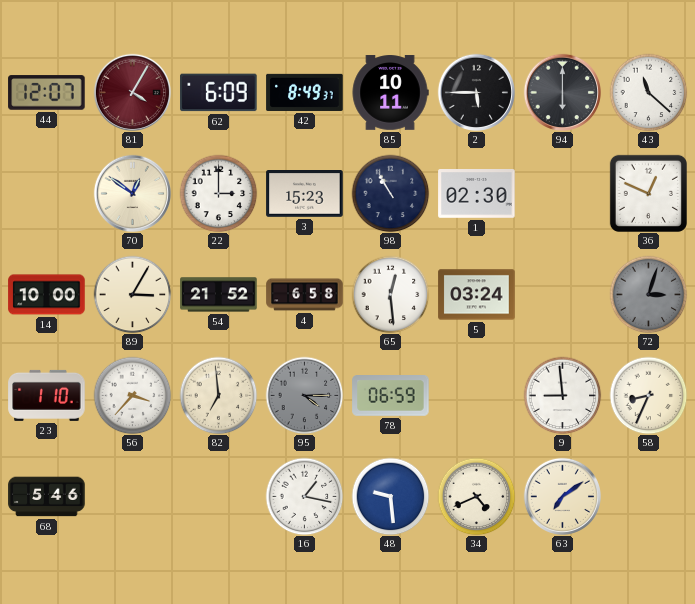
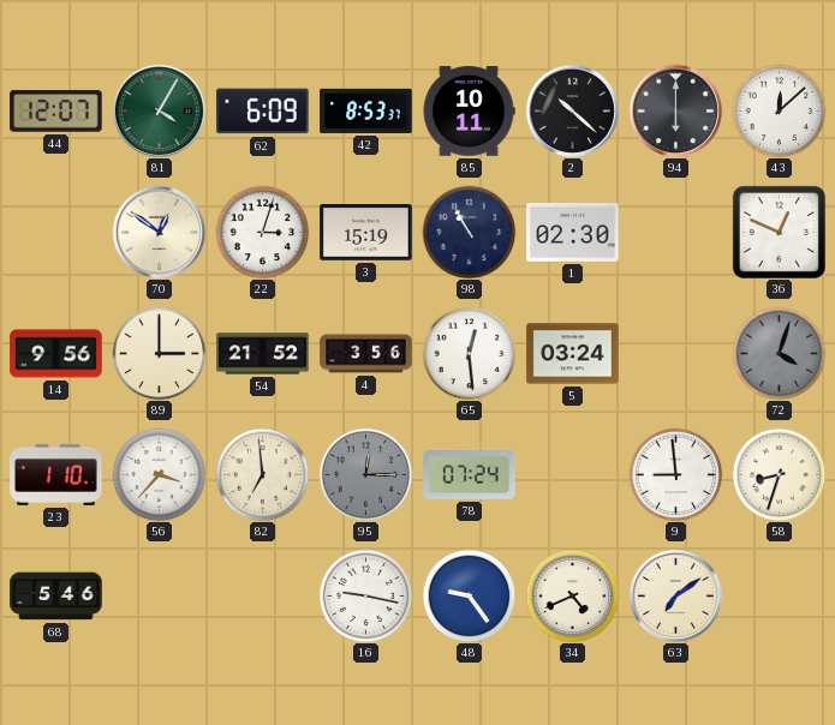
81 dial: burgundy -> green (159, 110)
42: 8:49 -> 8:53 (366, 110)
2: 5:45 -> 10:22 (572, 110)
43: 11:22 -> 12:08 (779, 110)
22: 3:00 -> 3:03 (262, 232)
3: 15:23 -> 15:19 (366, 233)
14: 10:00 -> 9:56 (56, 354)
89: 3:05 -> 3:00 (159, 353)
4: 6:58 -> 3:56 (366, 354)
72: 3:03 -> 4:03 (779, 353)
95: 4:15 -> 12:15 (365, 474)
78: 06:59 -> 07:24 (470, 475)
58: 8:34 -> 8:33 (779, 474)
16: 1:17 -> 9:17 (365, 595)
48: 9:29 -> 9:24 (469, 595)
